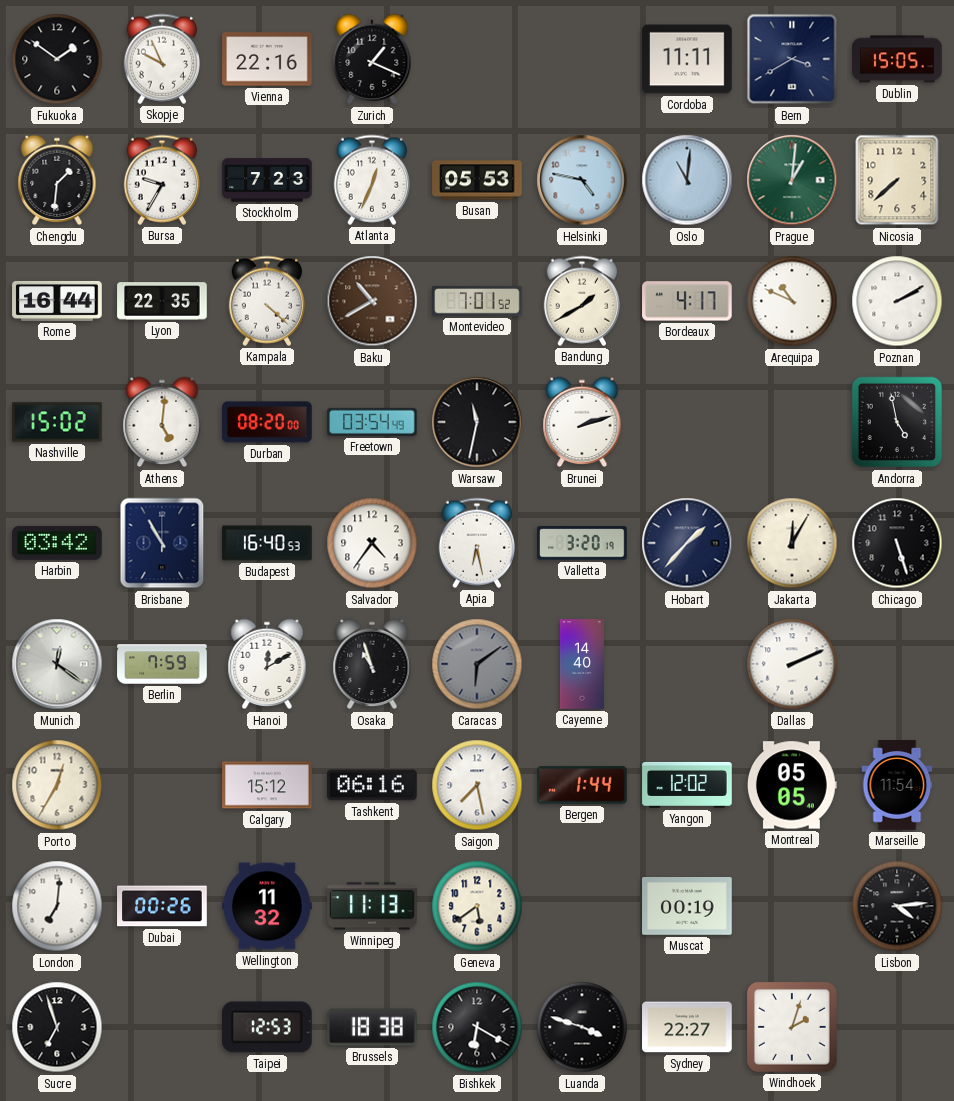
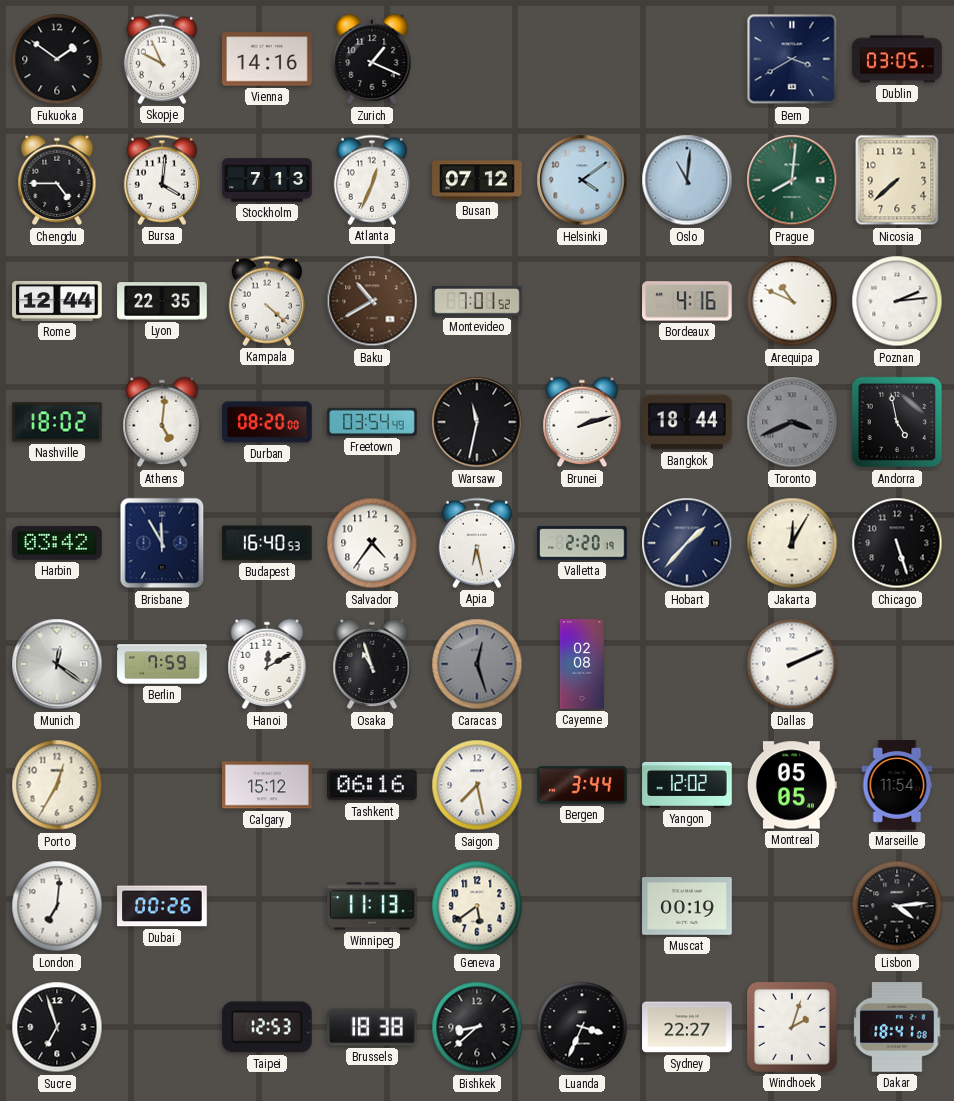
Vienna: 22:16 -> 14:16 (267, 59)
Cordoba: 11:11 -> none (687, 59)
Dublin: 15:05 -> 03:05 (897, 59)
Chengdu: 1:31 -> 4:45 (57, 180)
Bursa: 9:35 -> 4:01 (162, 180)
Stockholm: 7:23 -> 7:13 (267, 180)
Busan: 05:53 -> 07:12 (477, 180)
Helsinki: 4:47 -> 4:09 (582, 180)
Prague: 1:01 -> 8:01 (792, 180)
Rome: 16:44 -> 12:44 (57, 301)
Bandung: 1:40 -> none (582, 301)
Bordeaux: 4:17 -> 4:16 (687, 301)
Poznan: 2:10 -> 2:14 (897, 301)
Nashville: 15:02 -> 18:02 (57, 422)
Bangkok: none -> 18:44 (687, 422)
Toronto: none -> 3:41 (792, 422)
Brisbane: 10:55 -> 11:55 (162, 543)
Valletta: 3:20 -> 2:20 (582, 543)
Caracas: 6:09 -> 12:27 (477, 664)
Cayenne: 14:40 -> 02:08 (582, 664)
Bergen: 1:44 -> 3:44 (582, 785)
Wellington: 11:32 -> none (267, 906)
Bishkek: 6:20 -> 8:38 (477, 1027)
Luanda: 3:48 -> 3:34 (582, 1027)
Dakar: none -> 18:41 (897, 1027)
